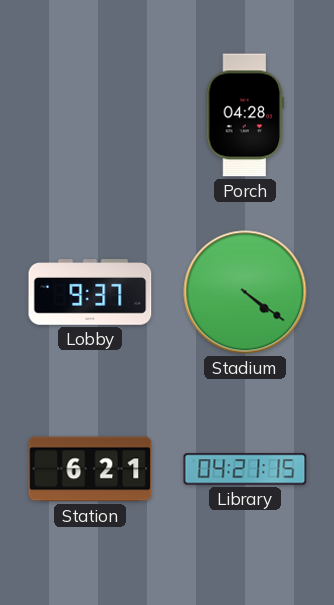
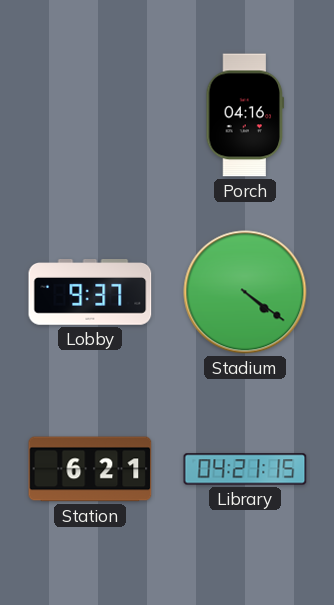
Porch: 04:28 -> 04:16 (245, 115)
